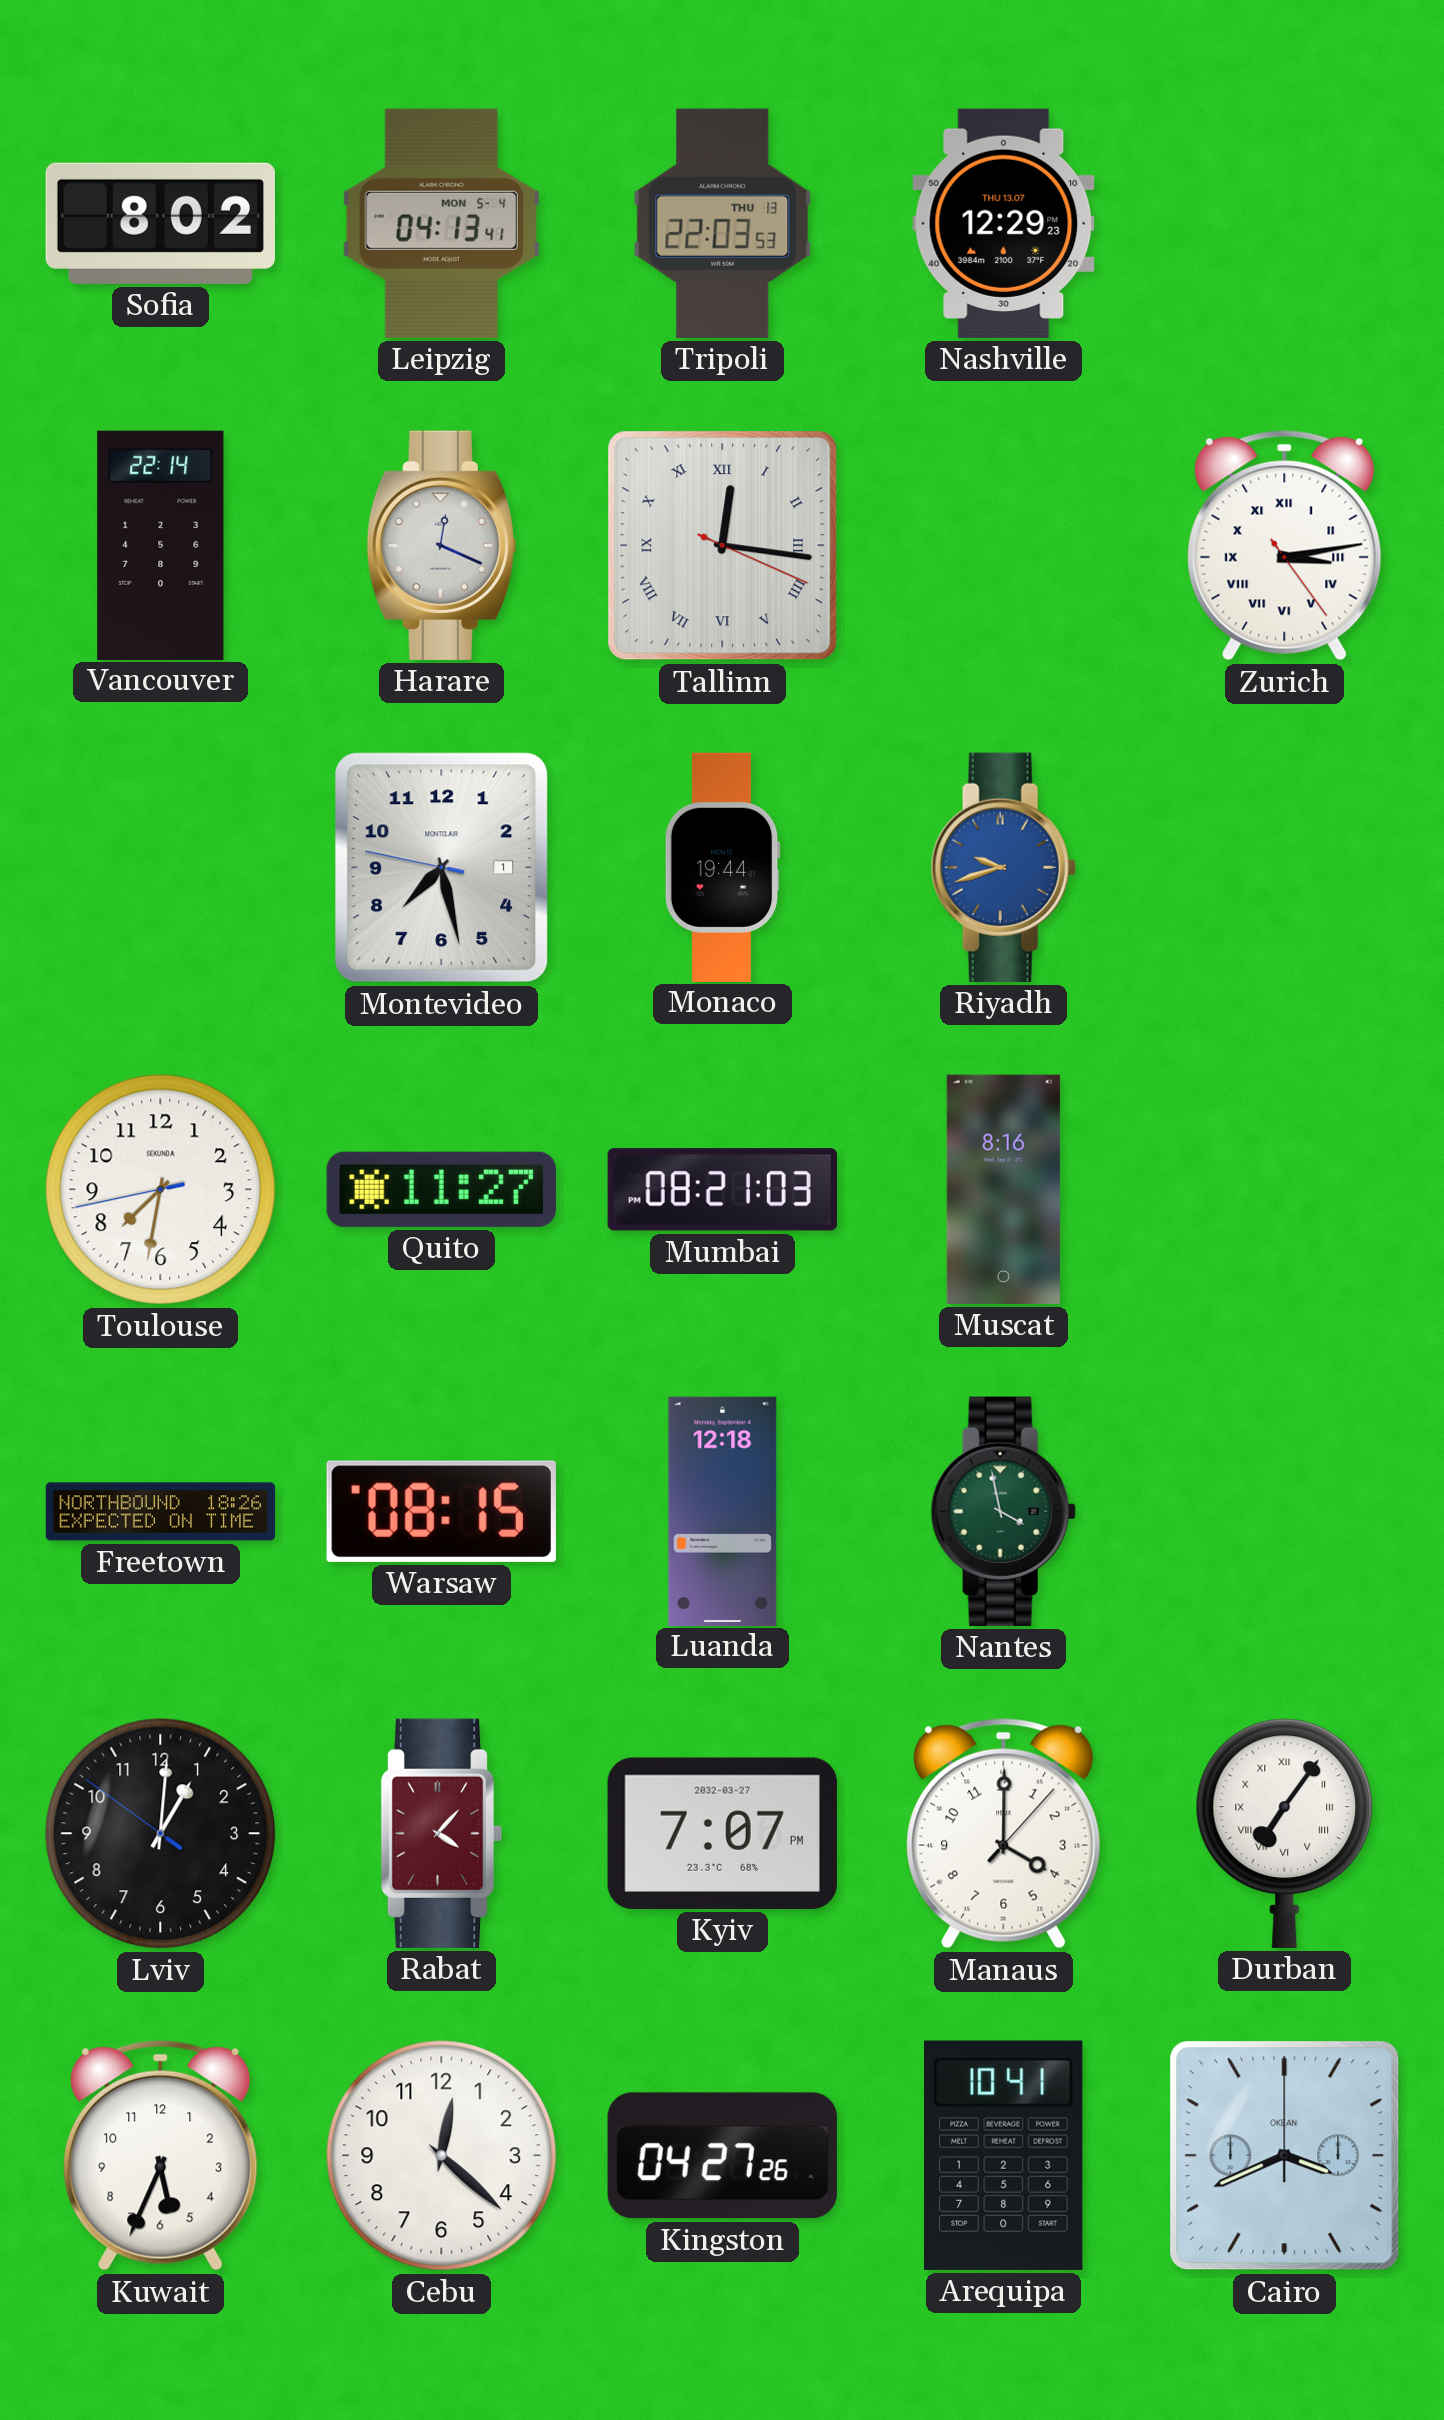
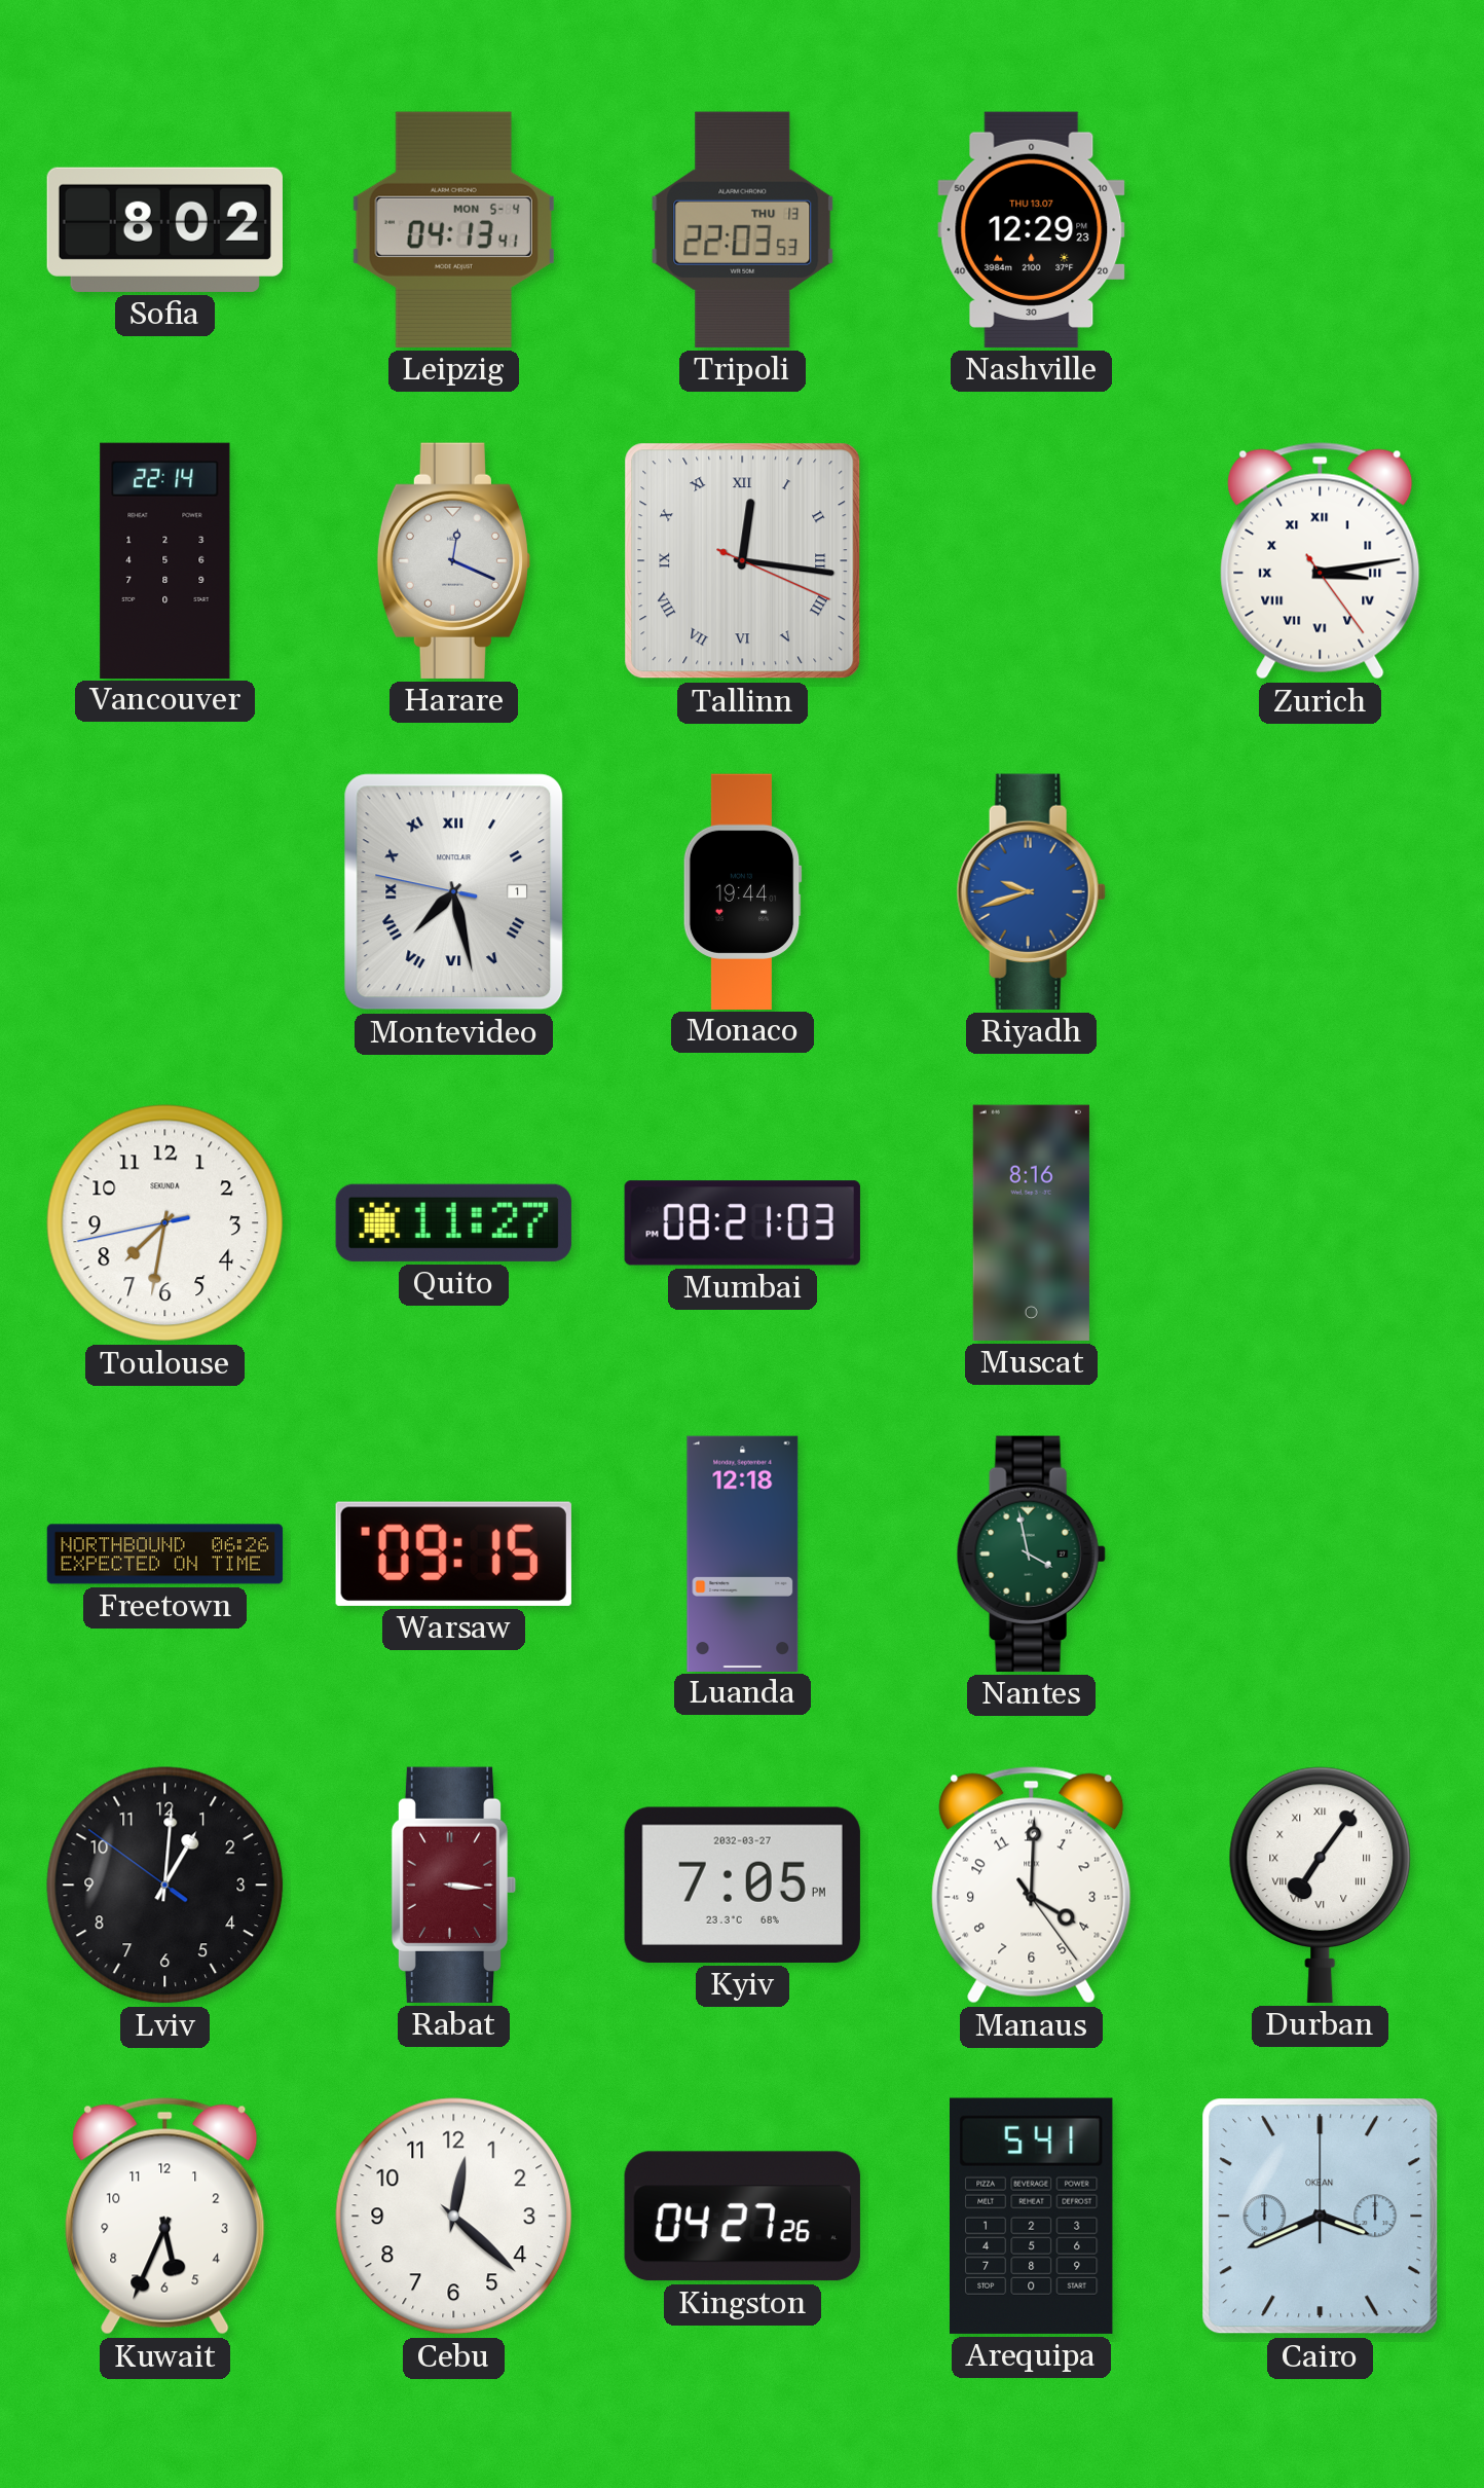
Montevideo numerals: Arabic -> Roman (454, 892)
Freetown: 18:26 -> 06:26 (165, 1554)
Warsaw: 08:15 -> 09:15 (453, 1553)
Rabat: 4:07 -> 3:16 (454, 1885)
Kyiv: 7:07 -> 7:05 (742, 1885)
Manaus: 4:00:07 -> 4:00:24 (1032, 1886)
Arequipa: 10:41 -> 5:41 (1032, 2216)
